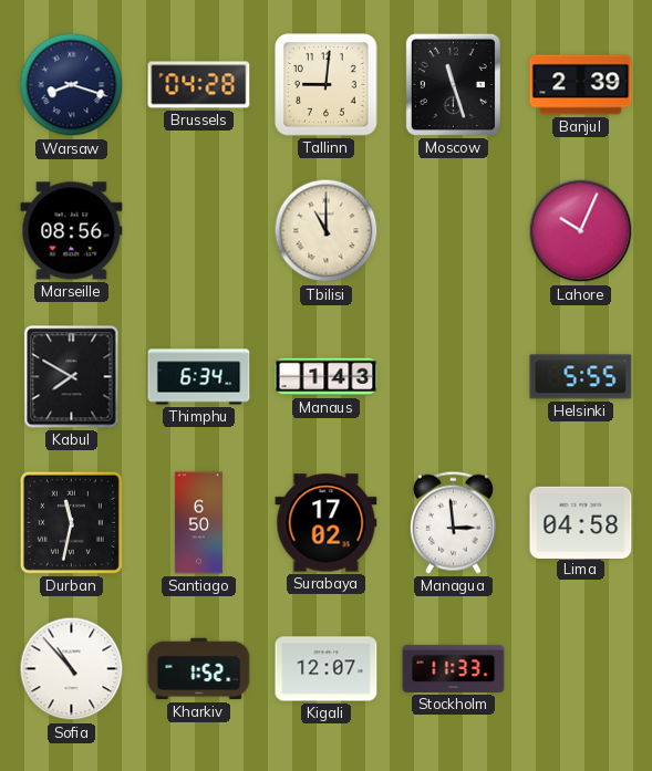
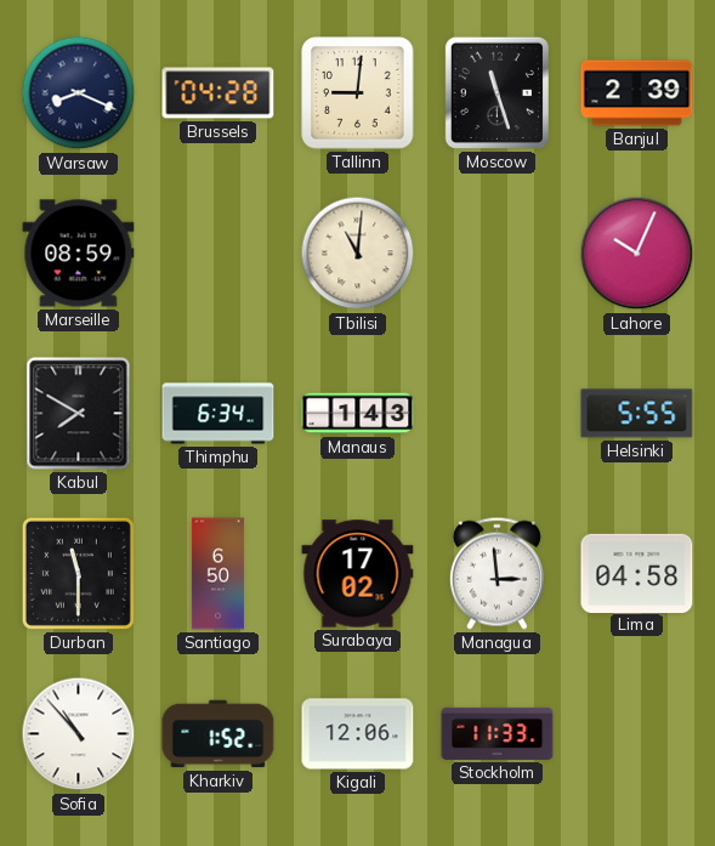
Warsaw: 8:18 -> 8:19 (79, 93)
Marseille: 08:56 -> 08:59 (79, 254)
Tbilisi: 11:00 -> 11:01 (358, 254)
Durban: 11:32 -> 11:30 (78, 573)
Kigali: 12:07 -> 12:06 (358, 734)
